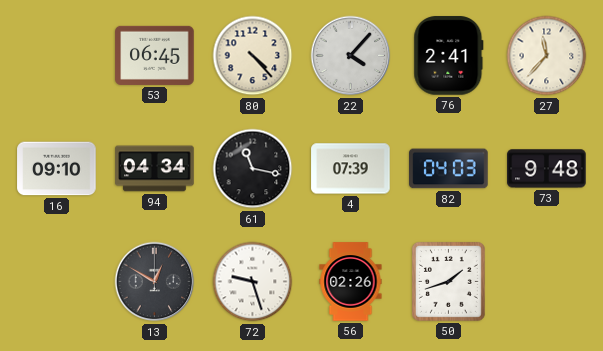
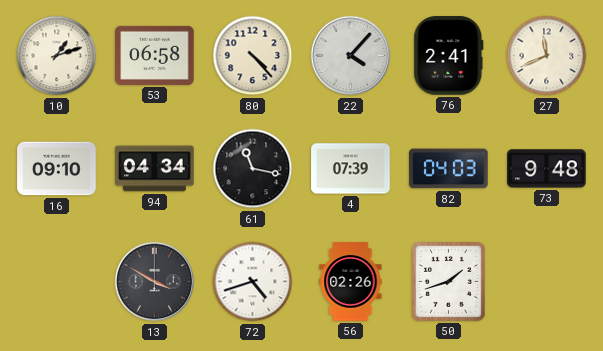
10: none -> 1:12 (57, 56)
53: 06:45 -> 06:58 (155, 55)
27: 11:37 -> 11:41 (547, 56)
13: 12:50 -> 3:50 (155, 282)
72: 9:27 -> 4:42 (253, 282)
